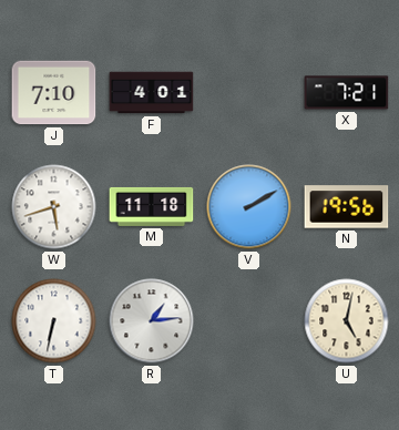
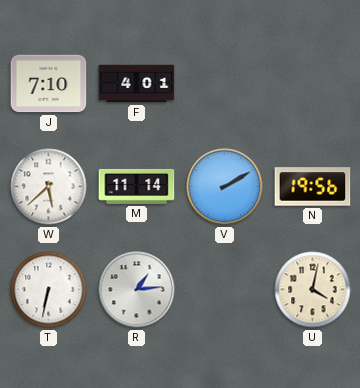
X: 7:21 -> none (347, 93)
W: 5:42 -> 5:38 (49, 187)
M: 11:18 -> 11:14 (137, 186)
U: 5:02 -> 4:02 (313, 290)
